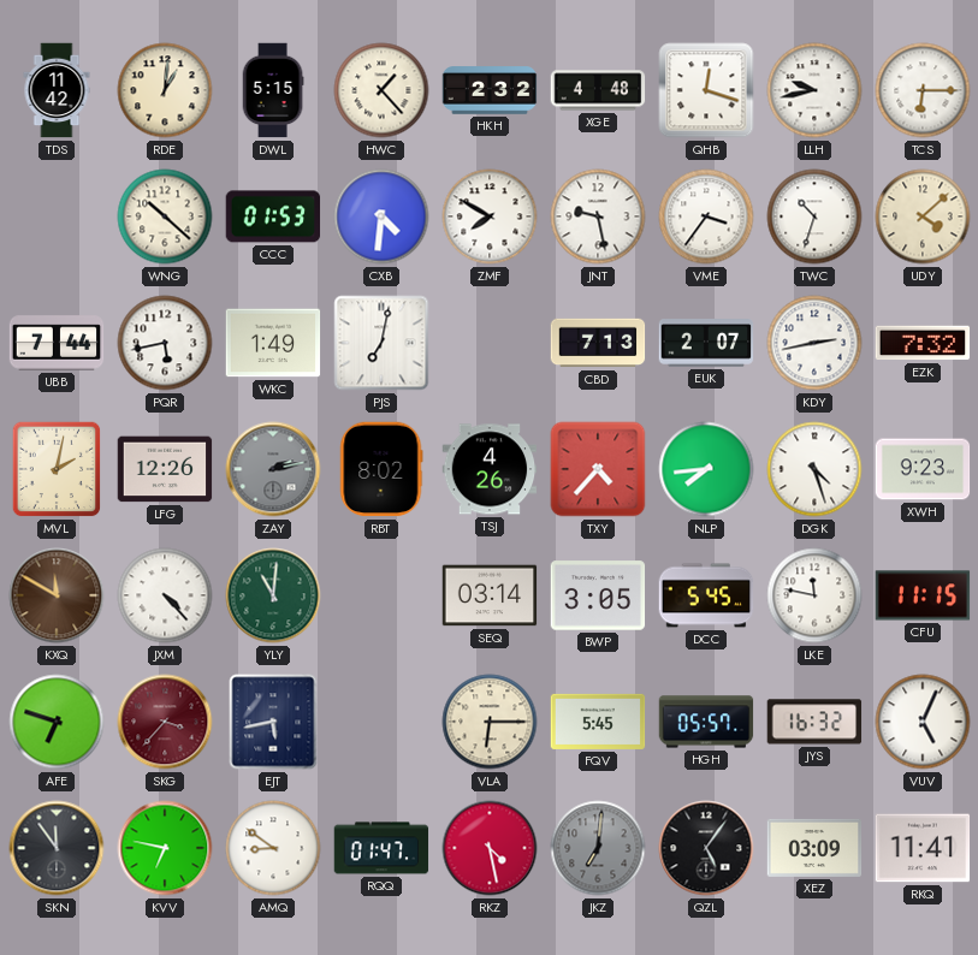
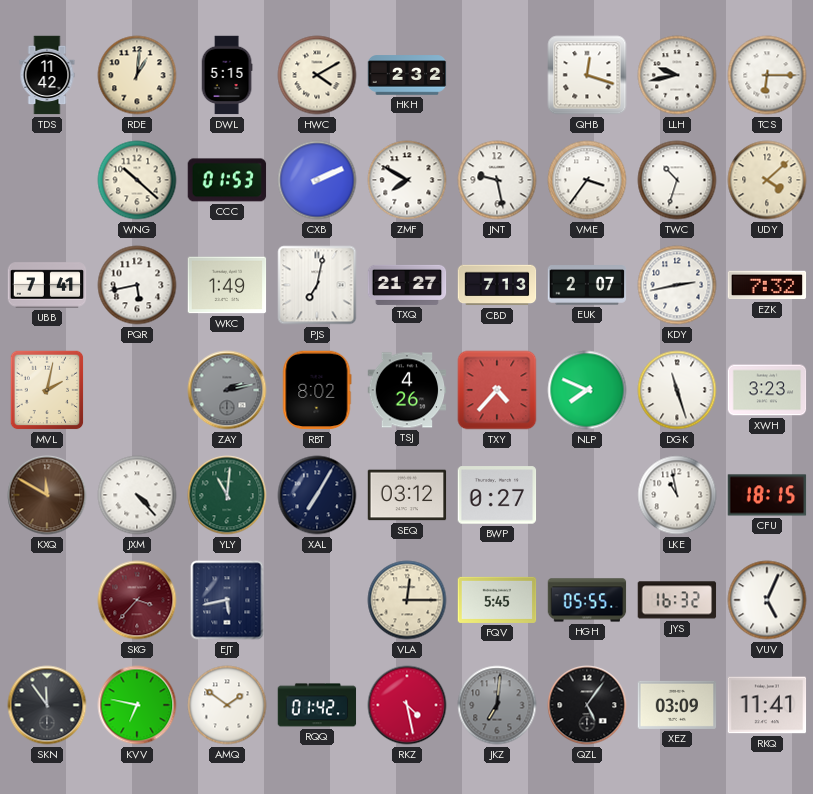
HWC: 1:23 -> 4:10 (317, 75)
XGE: 4:48 -> none (598, 90)
CXB: 4:31 -> 2:11 (317, 180)
UBB: 7:44 -> 7:41 (47, 285)
TXQ: none -> 21:27 (407, 285)
LFG: 12:26 -> none (165, 469)
NLP: 7:44 -> 7:49 (587, 390)
DGK: 4:27 -> 11:27 (677, 390)
XWH: 9:23 -> 3:23 (767, 390)
XAL: none -> 7:05 (317, 495)
SEQ: 03:14 -> 03:12 (407, 495)
BWP: 3:05 -> 0:27 (497, 495)
DCC: 5:45 -> none (706, 595)
LKE: 11:47 -> 10:58 (677, 495)
CFU: 11:15 -> 18:15 (767, 495)
AFE: 6:48 -> none (57, 722)
VLA: 6:15 -> 12:15 (407, 600)
HGH: 05:57 -> 05:55 (587, 600)
AMQ: 8:51 -> 1:51 (227, 705)
RQQ: 01:47 -> 01:42 (317, 705)
